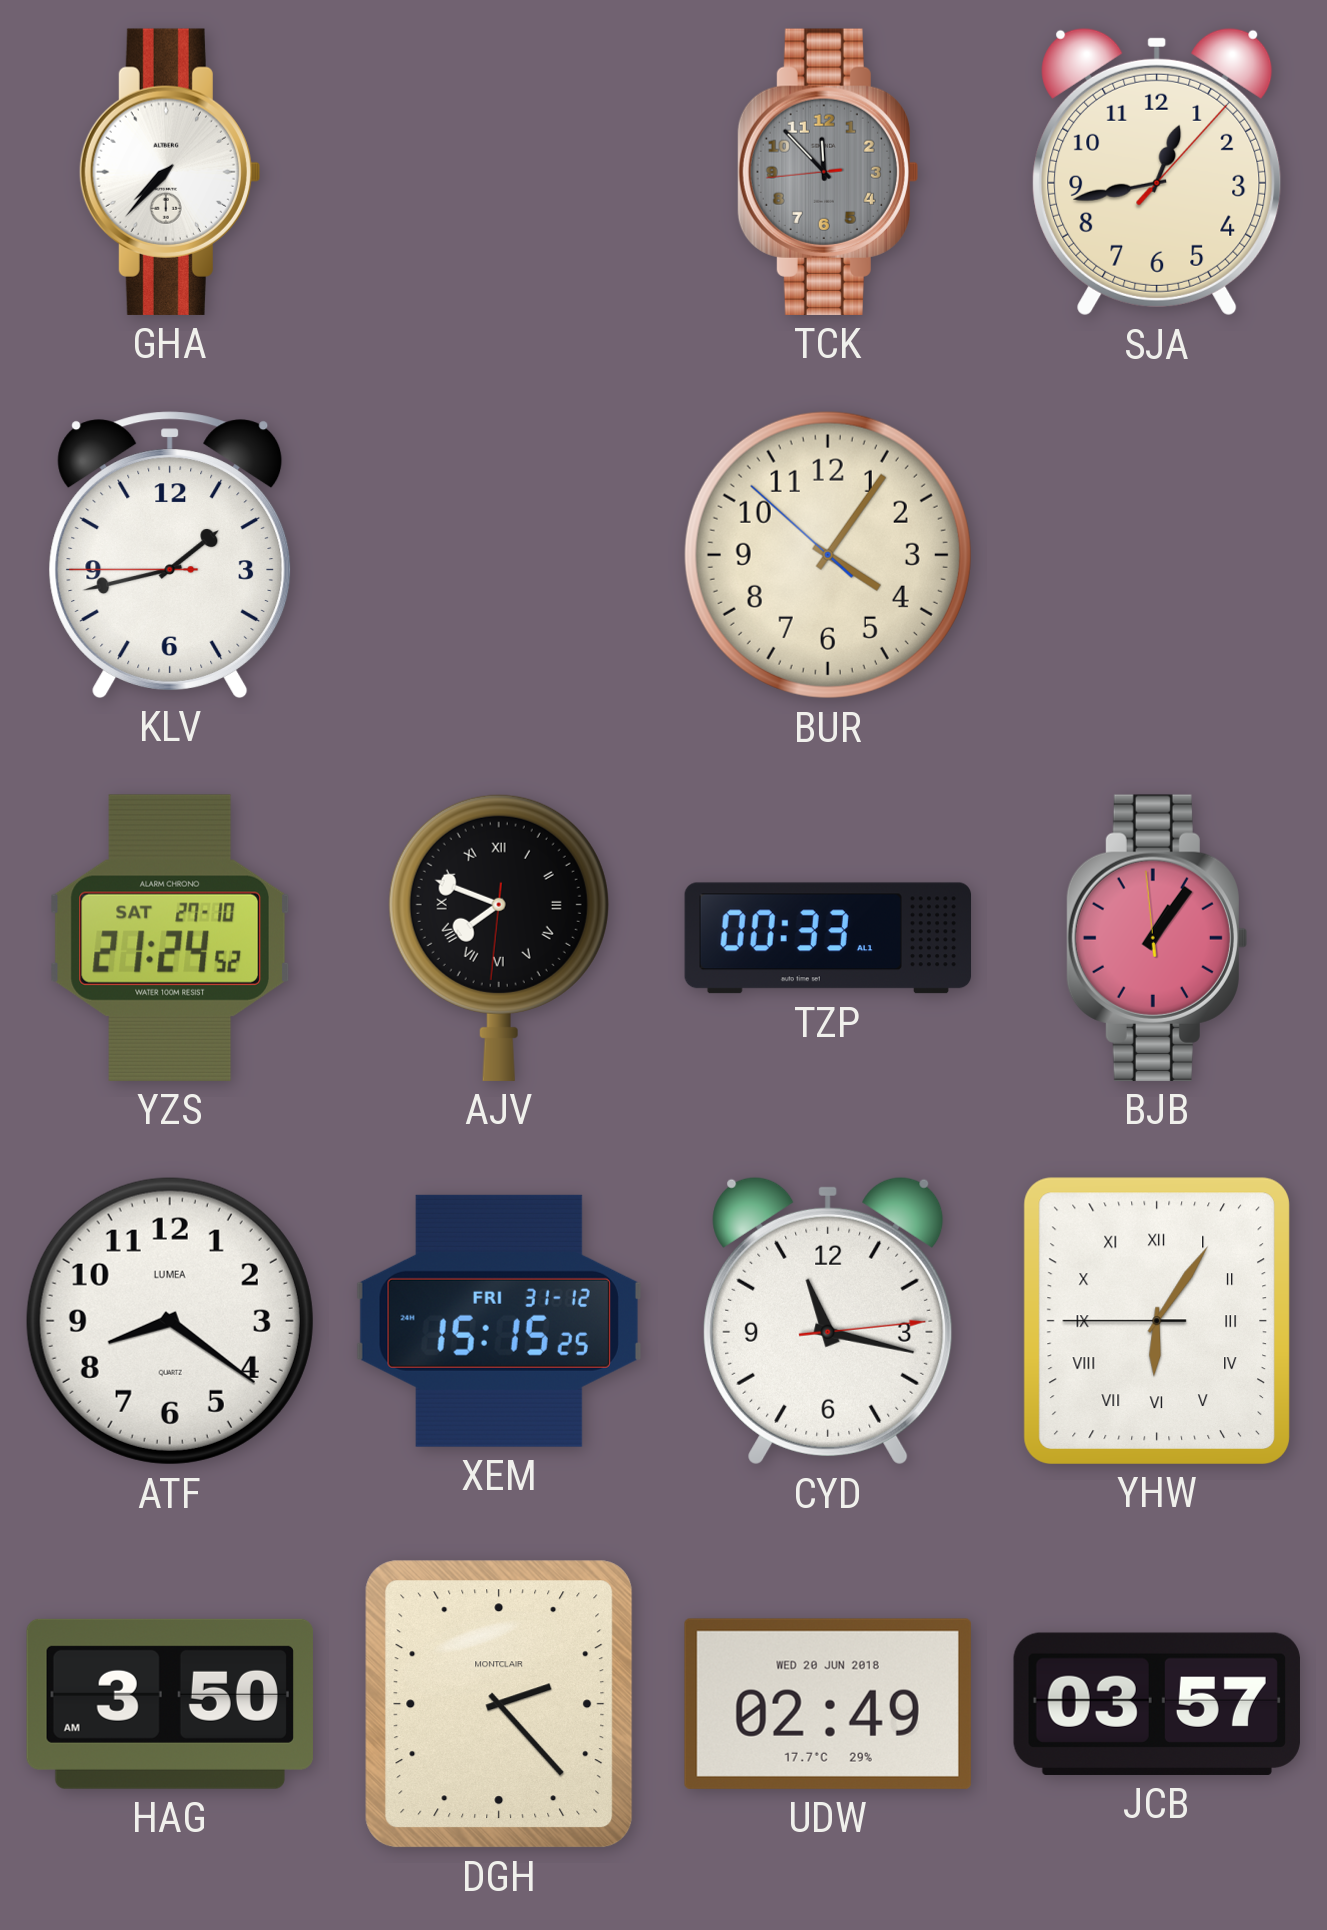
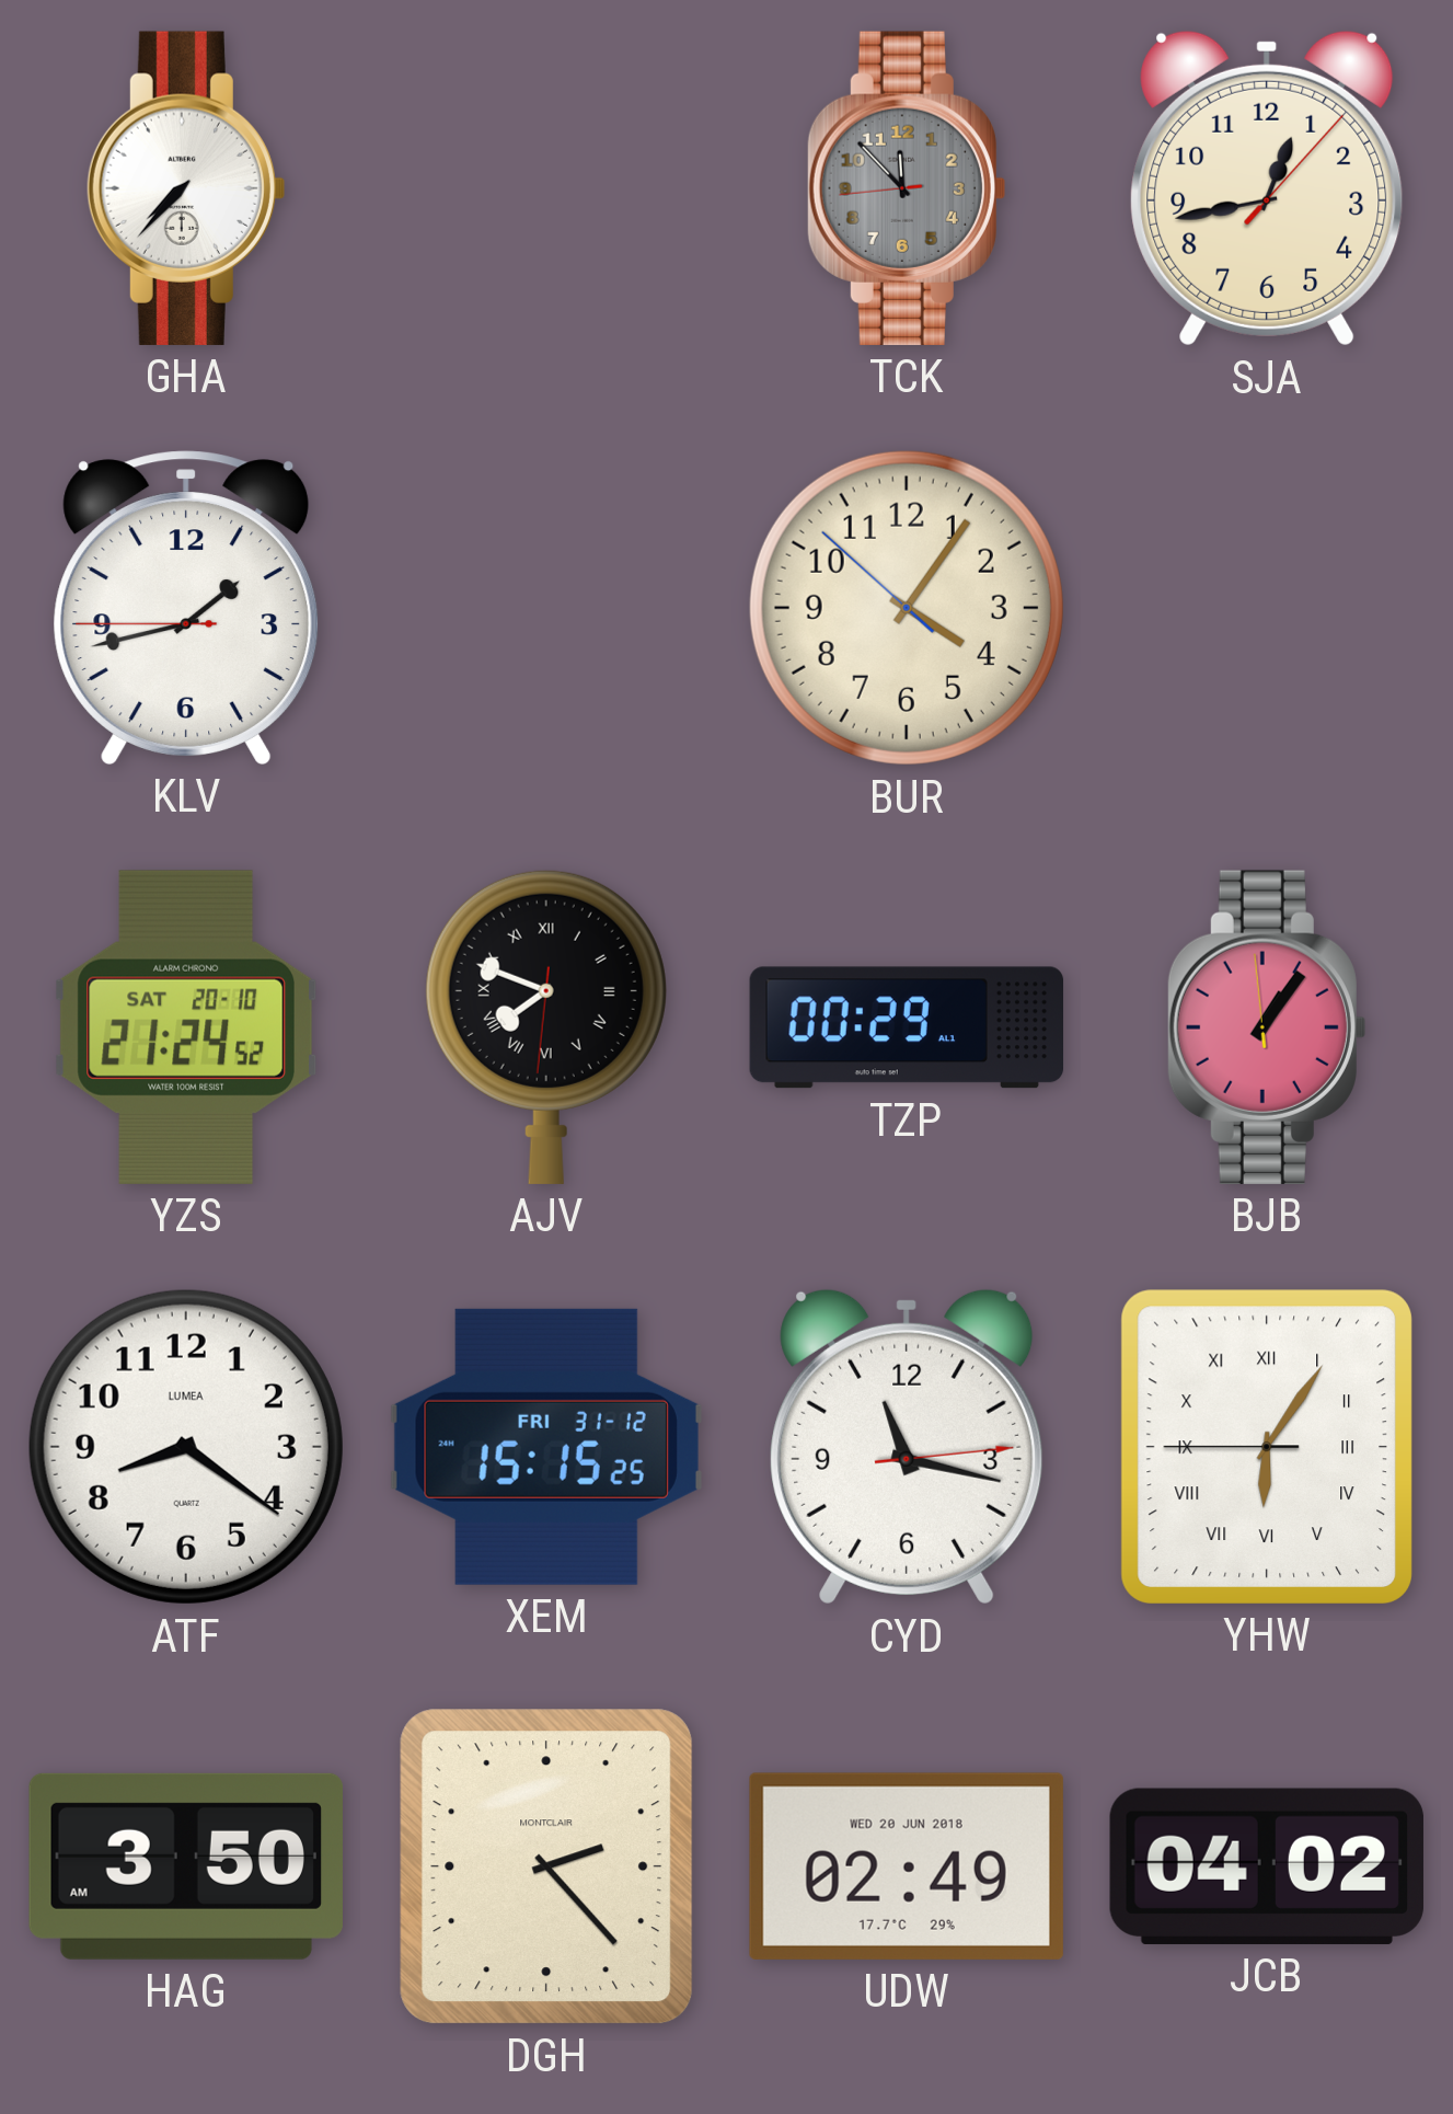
YZS date: SAT 27-10 -> SAT 20-10 (185, 1027)
TZP: 00:33 -> 00:29 (907, 1027)
JCB: 03:57 -> 04:02 (1267, 1866)
